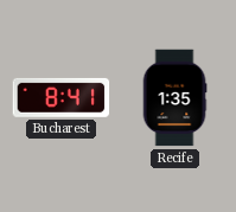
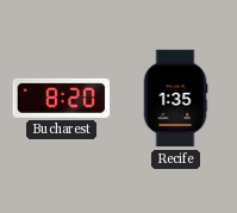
Bucharest: 8:41 -> 8:20 (62, 98)
